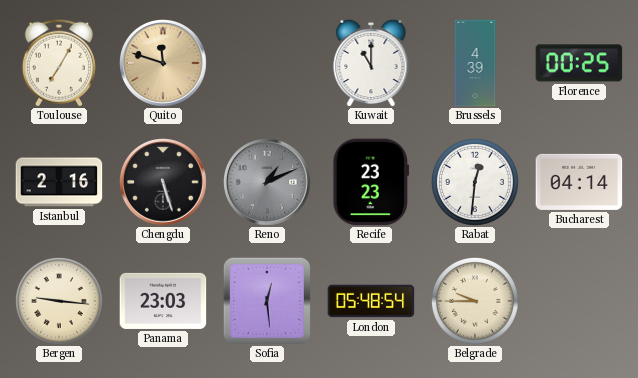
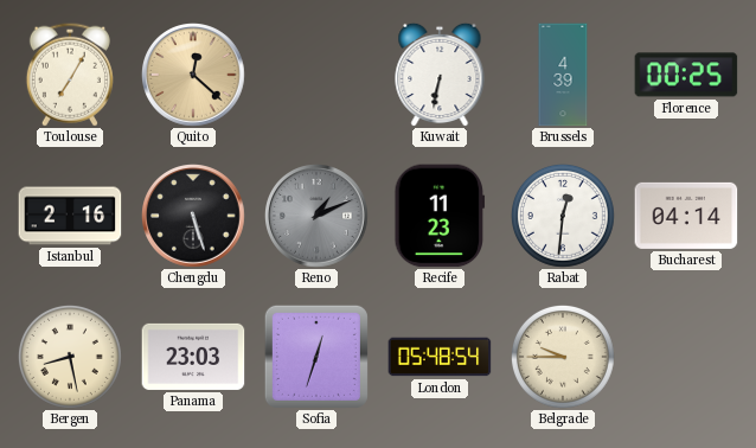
Quito: 11:48 -> 12:22 (194, 76)
Kuwait: 11:00 -> 6:32 (440, 75)
Recife: 23:23 -> 11:23 (440, 216)
Bergen: 9:16 -> 8:28 (71, 358)
Sofia: 12:29 -> 12:33 (316, 357)
